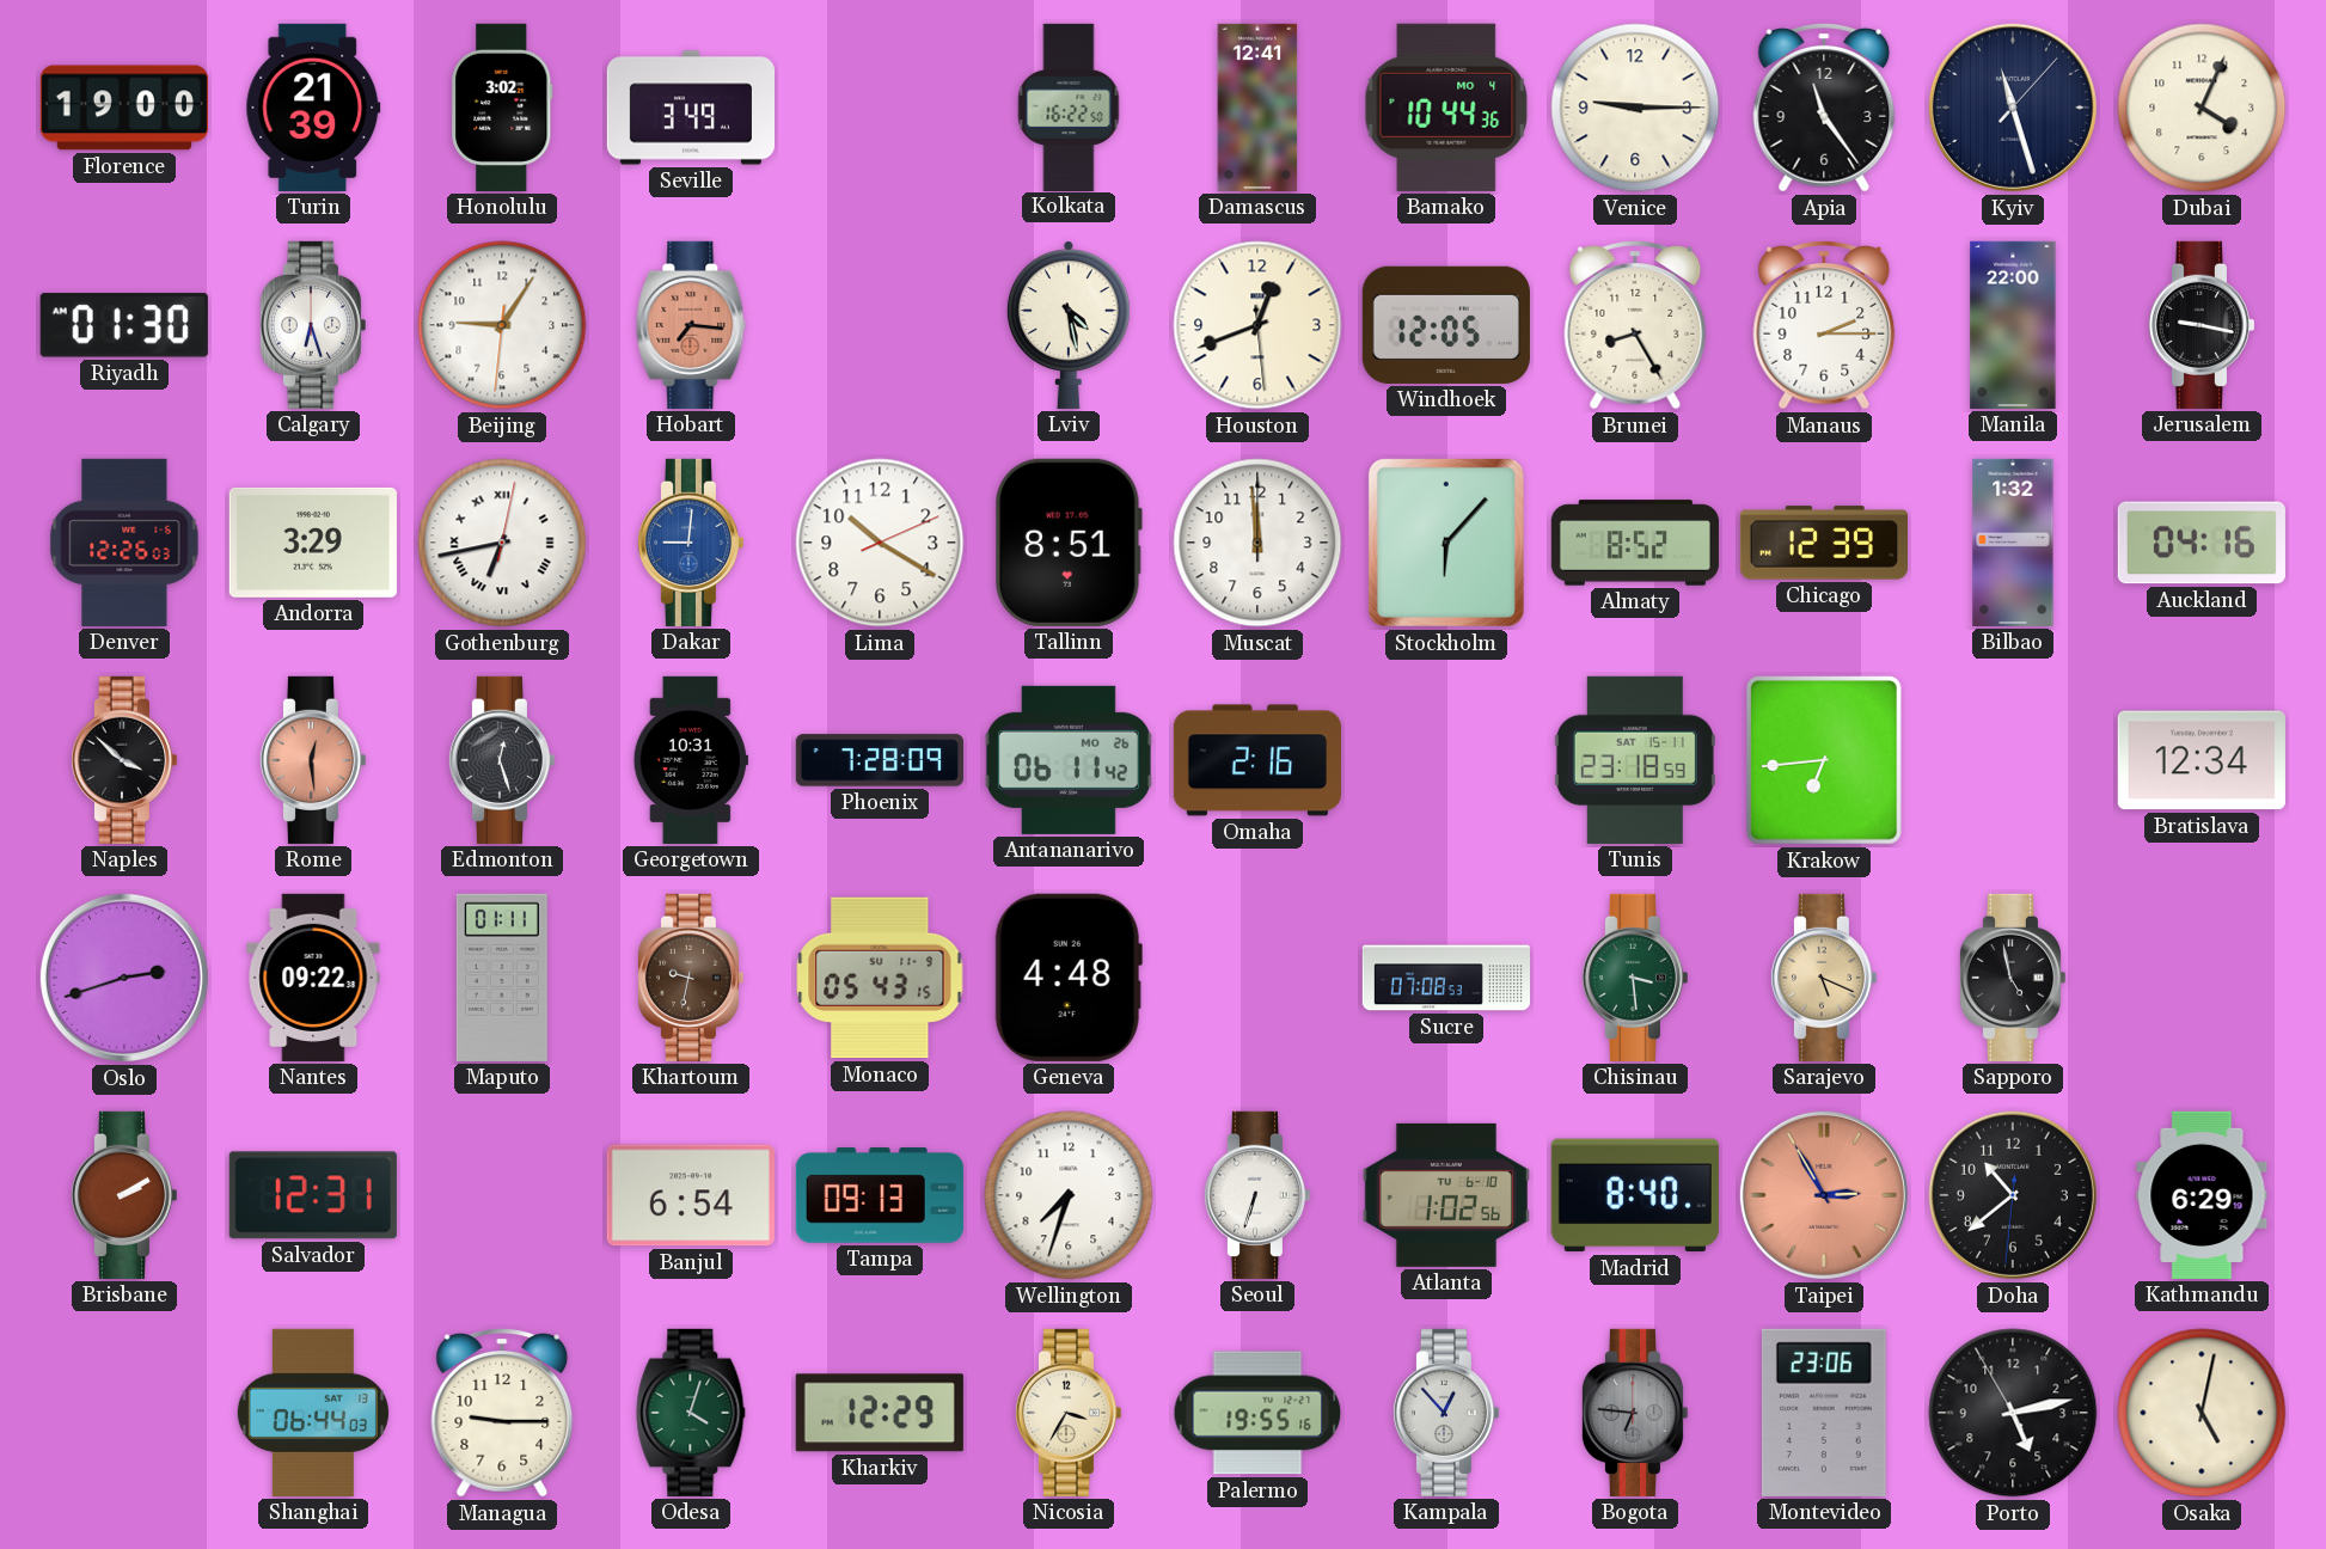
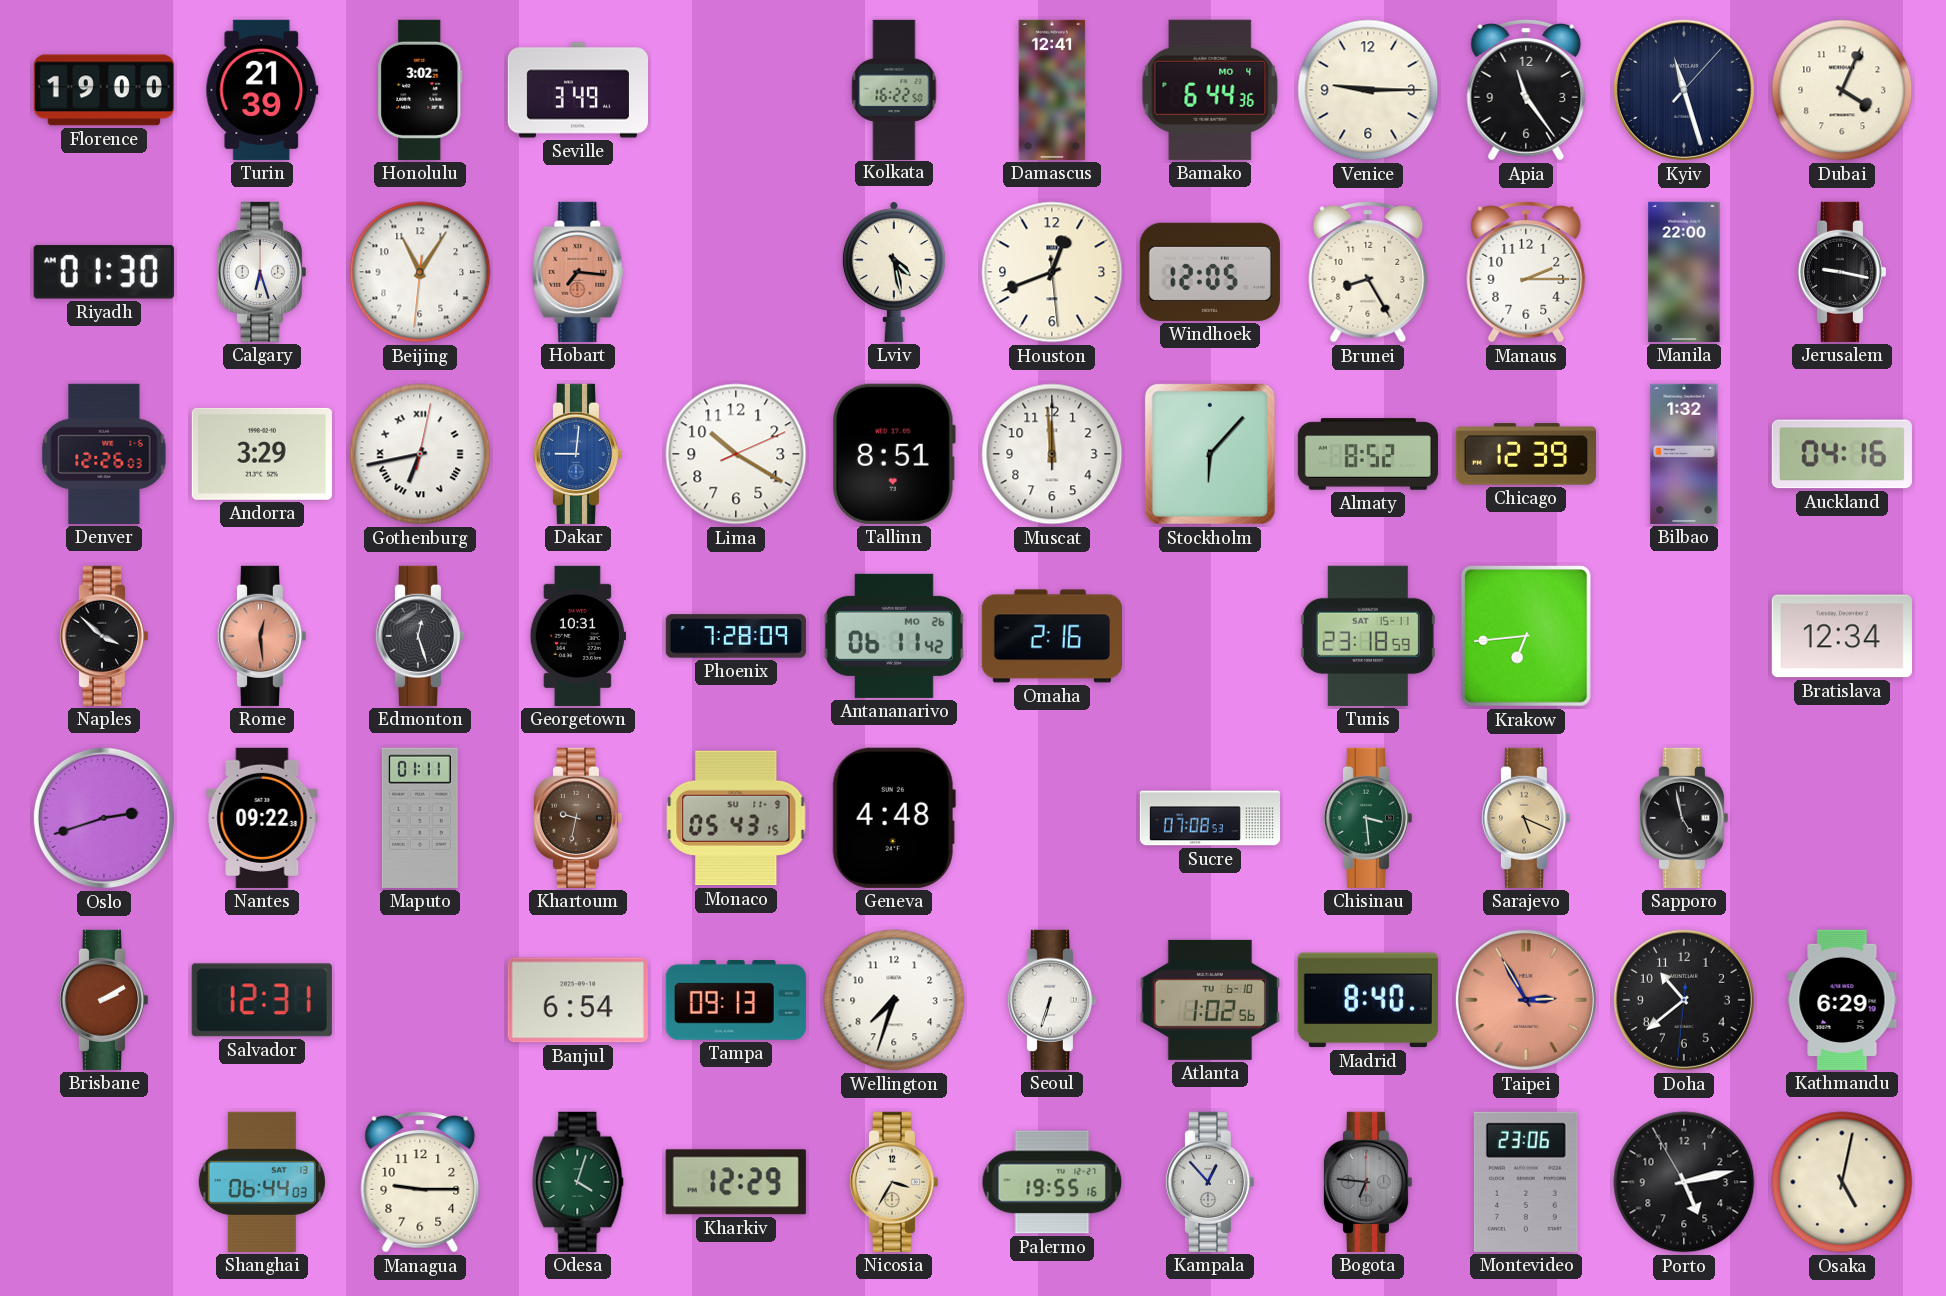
Bamako: 10:44 -> 6:44 (1210, 90)
Beijing: 9:05 -> 11:05 (420, 272)
